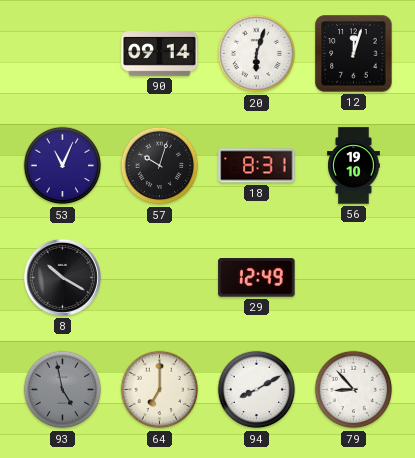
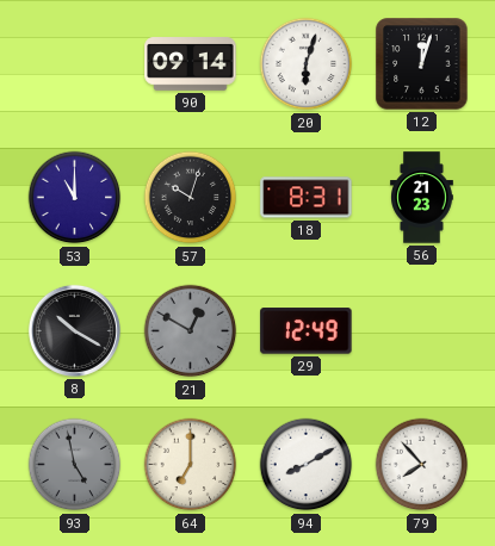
53: 11:04 -> 11:00 (75, 198)
56: 19:10 -> 21:23 (422, 198)
21: none -> 12:50 (191, 331)
79: 8:53 -> 7:53 (422, 465)
